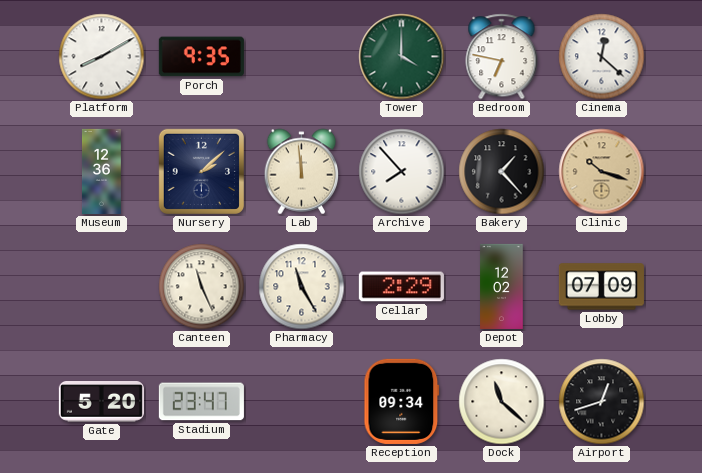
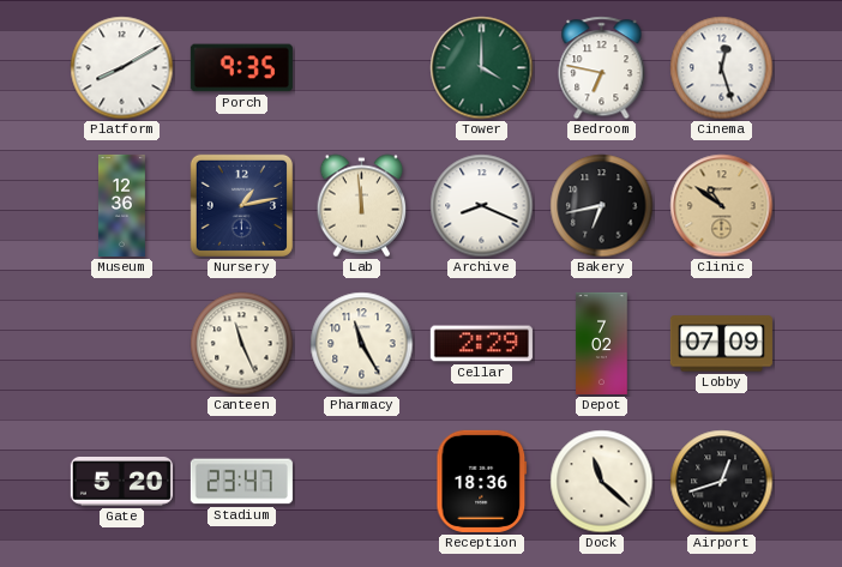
Cinema: 12:22 -> 12:27 (722, 68)
Nursery: 2:08 -> 1:13 (241, 205)
Archive: 7:53 -> 8:19 (482, 206)
Bakery: 1:23 -> 6:43 (602, 206)
Clinic: 10:18 -> 10:51 (722, 206)
Depot: 12:02 -> 7:02 (602, 343)
Reception: 09:34 -> 18:36 (482, 481)
